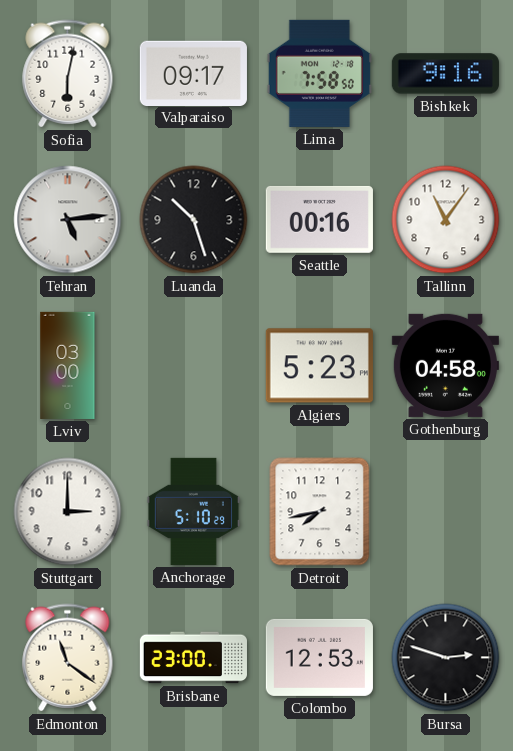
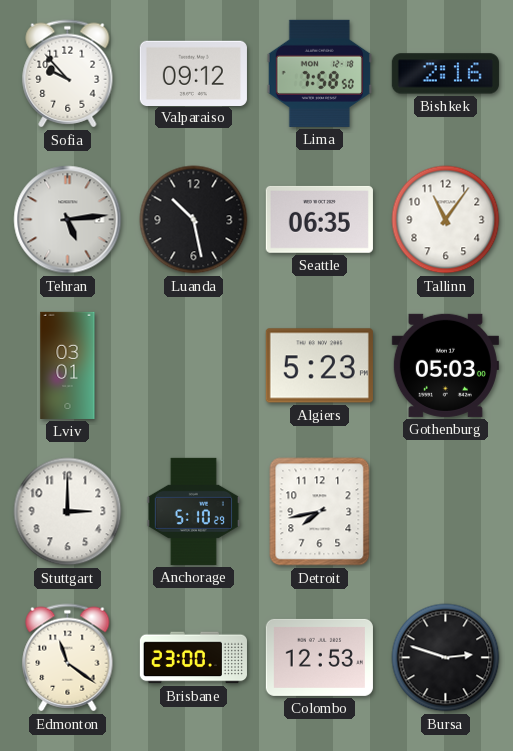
Sofia: 6:02 -> 9:53 (68, 74)
Valparaiso: 09:17 -> 09:12 (193, 73)
Bishkek: 9:16 -> 2:16 (445, 74)
Luanda: 10:27 -> 10:28 (194, 220)
Seattle: 00:16 -> 06:35 (319, 219)
Lviv: 03:00 -> 03:01 (68, 365)
Gothenburg: 04:58 -> 05:03 (445, 365)
